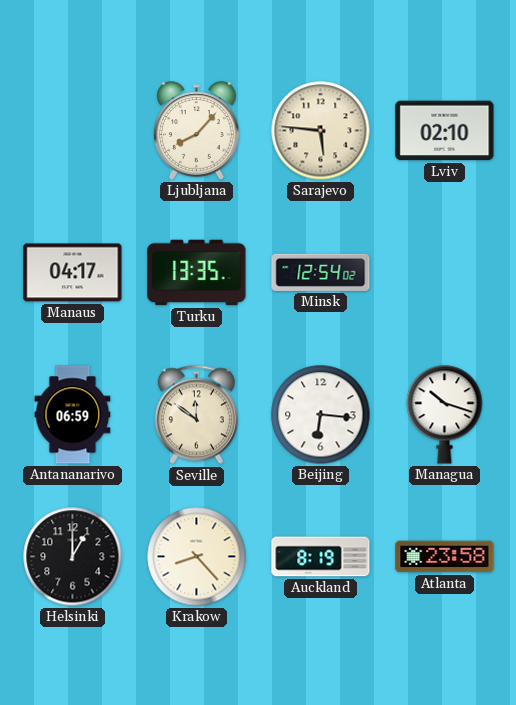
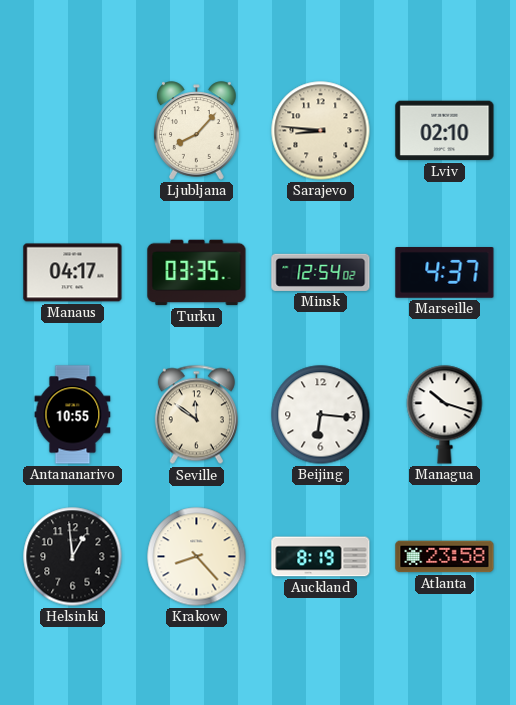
Sarajevo: 5:46 -> 8:46 (321, 131)
Turku: 13:35 -> 03:35 (197, 273)
Marseille: none -> 4:37 (445, 273)
Antananarivo: 06:59 -> 10:55 (73, 415)
Helsinki: 1:00 -> 12:59 (73, 557)
